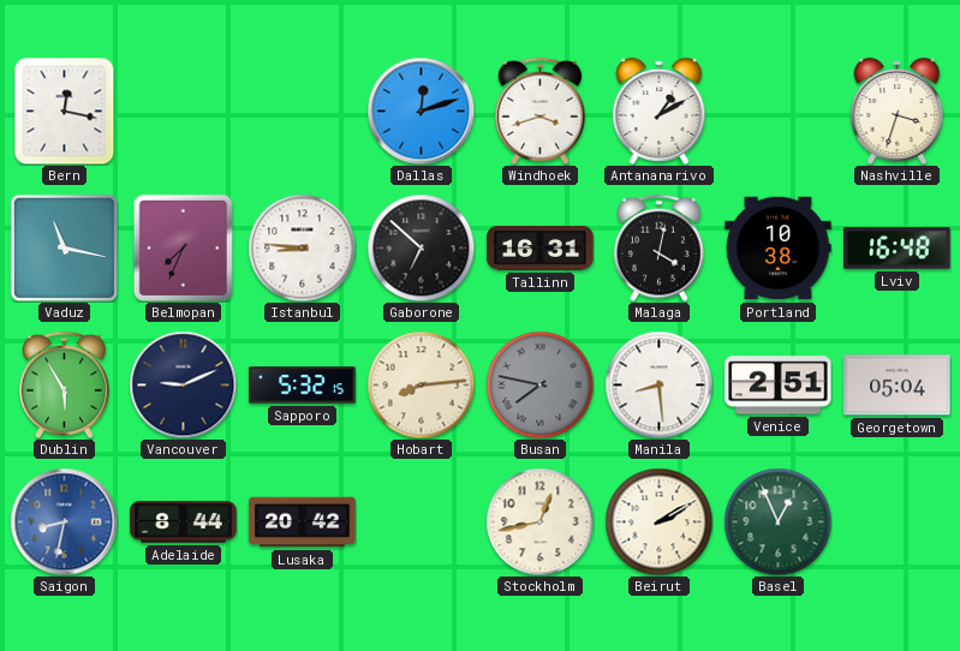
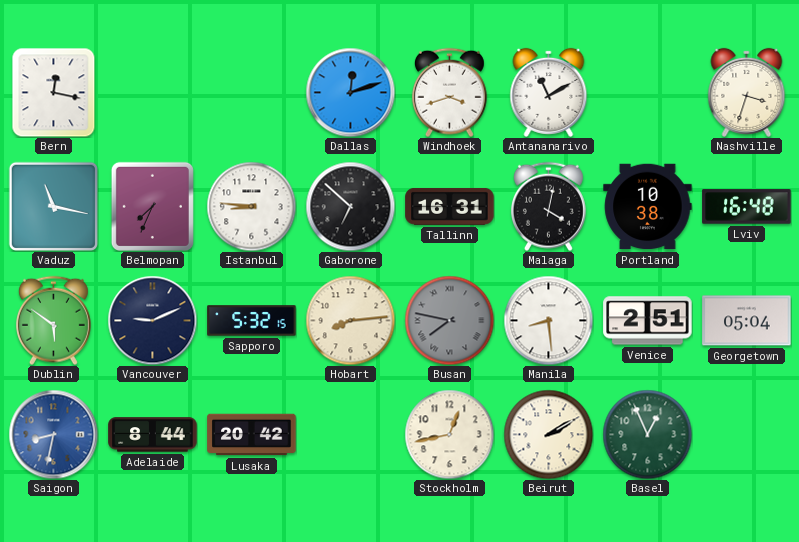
Antananarivo: 1:10 -> 11:10 (549, 92)
Dublin: 5:55 -> 5:51 (53, 320)
